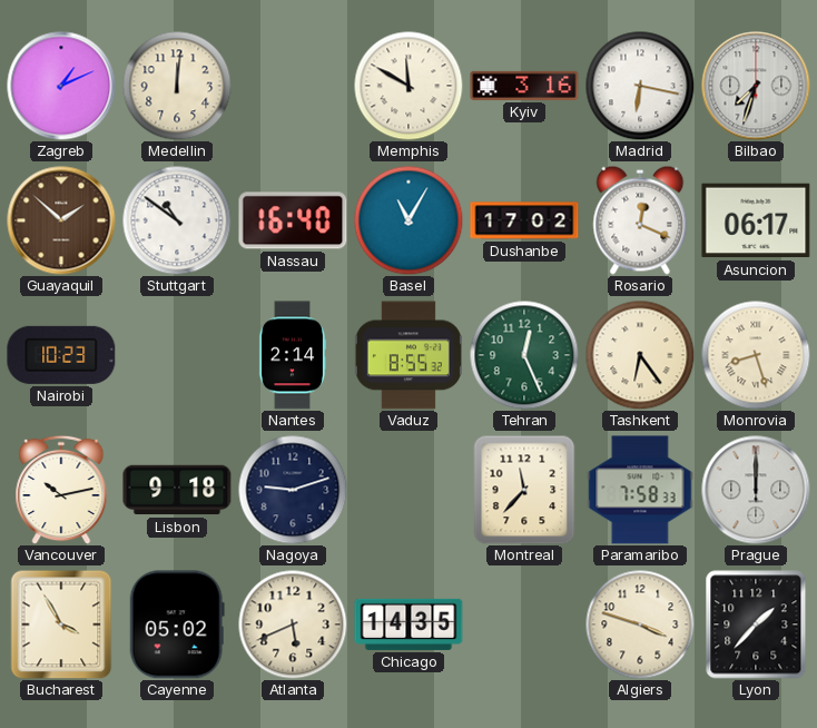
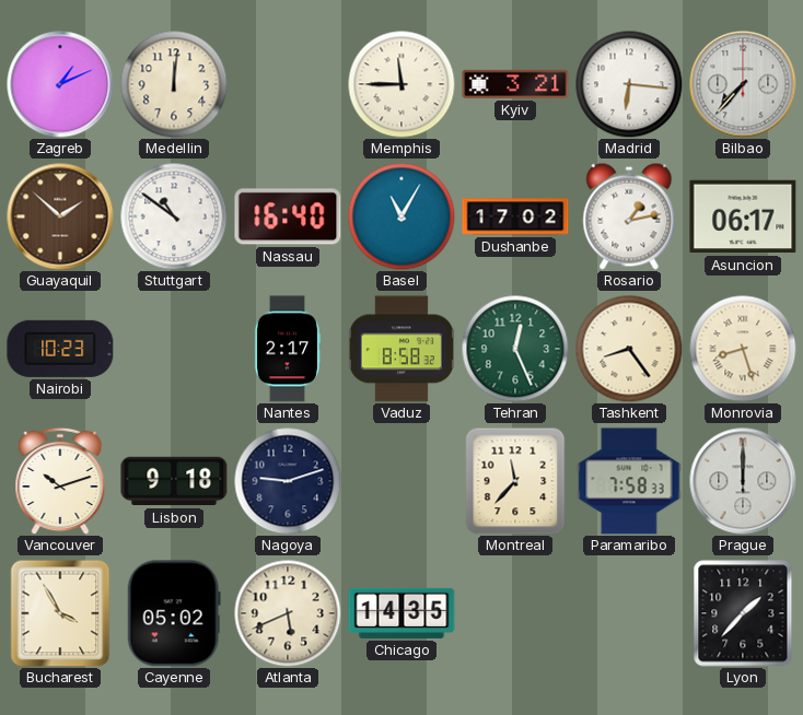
Memphis: 11:50 -> 11:45 (401, 84)
Kyiv: 3:16 -> 3:21 (515, 84)
Madrid: 6:17 -> 6:16 (629, 84)
Bilbao: 7:33 -> 7:37 (743, 84)
Rosario: 12:19 -> 1:13 (629, 216)
Nantes: 2:14 -> 2:17 (288, 349)
Vaduz: 8:55 -> 8:58 (401, 349)
Tashkent: 6:24 -> 8:24 (629, 349)
Vancouver: 10:13 -> 10:12 (60, 481)
Algiers: 3:48 -> none (640, 624)
